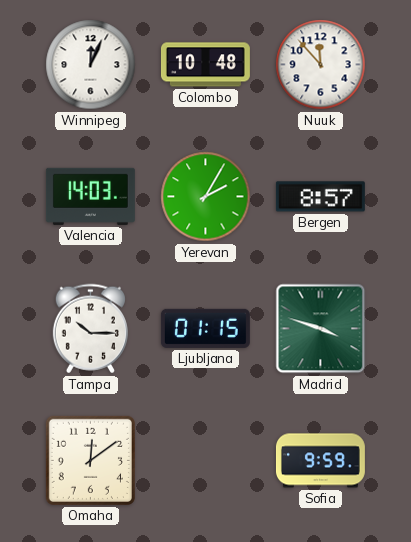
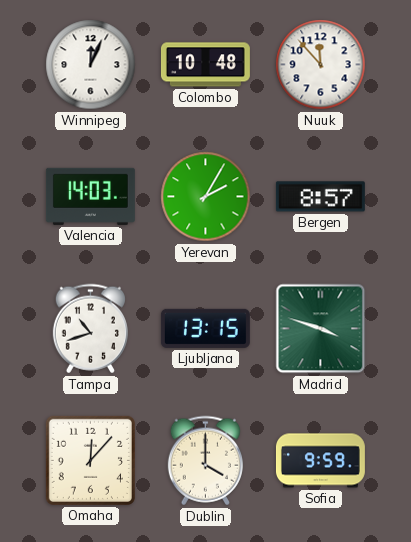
Tampa: 10:15 -> 10:42 (90, 329)
Ljubljana: 01:15 -> 13:15 (205, 328)
Omaha: 12:09 -> 12:07 (90, 460)
Dublin: none -> 4:00 (205, 461)
